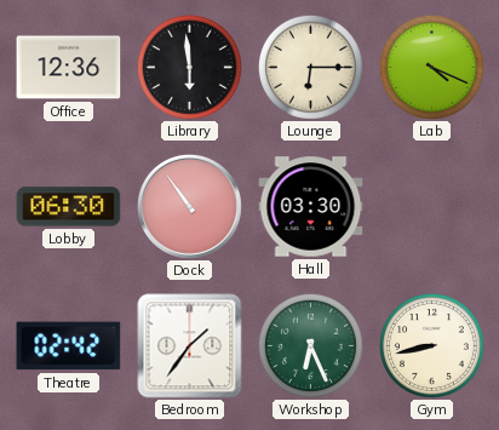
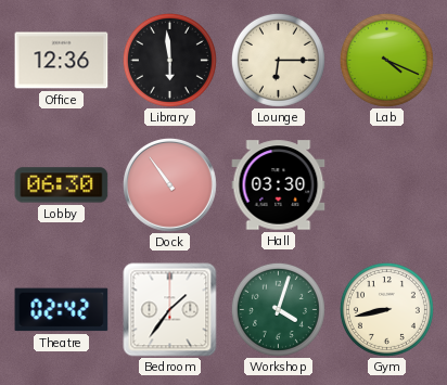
Workshop: 6:26 -> 4:03 (278, 309)
